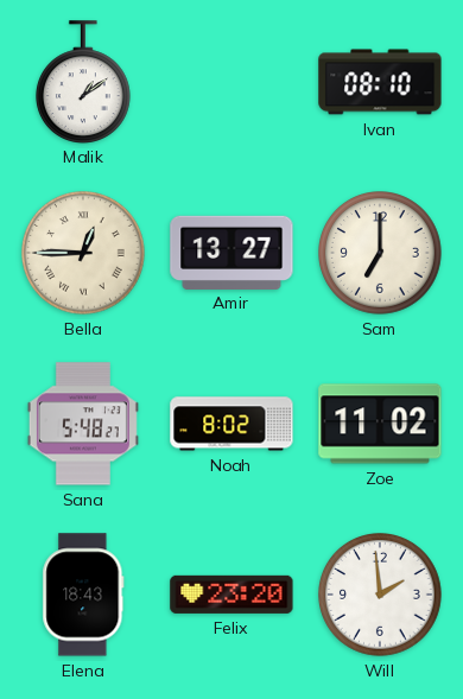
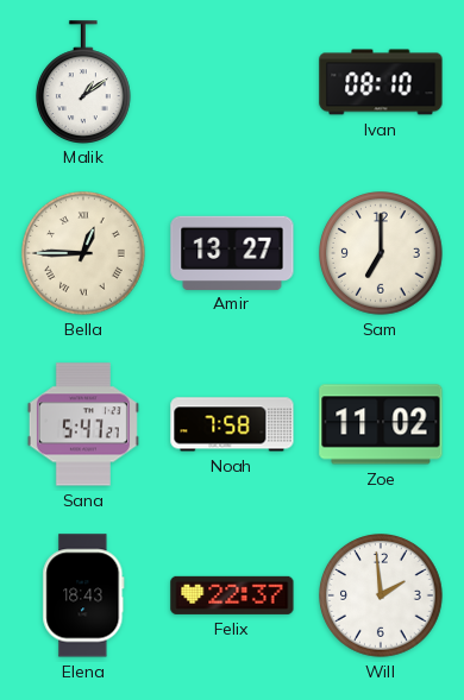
Sana: 5:48 -> 5:47 (83, 424)
Noah: 8:02 -> 7:58 (232, 424)
Felix: 23:20 -> 22:37 (232, 595)
